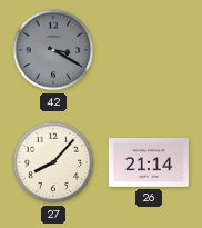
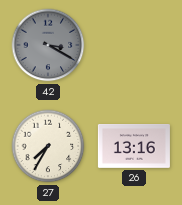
27: 8:07 -> 7:35 (48, 146)
26: 21:14 -> 13:16 (134, 147)
